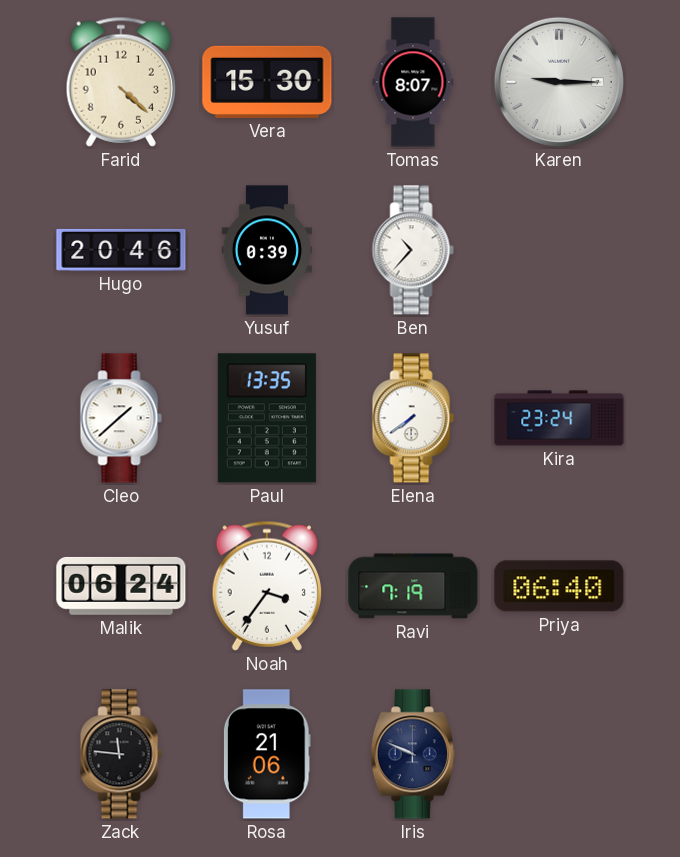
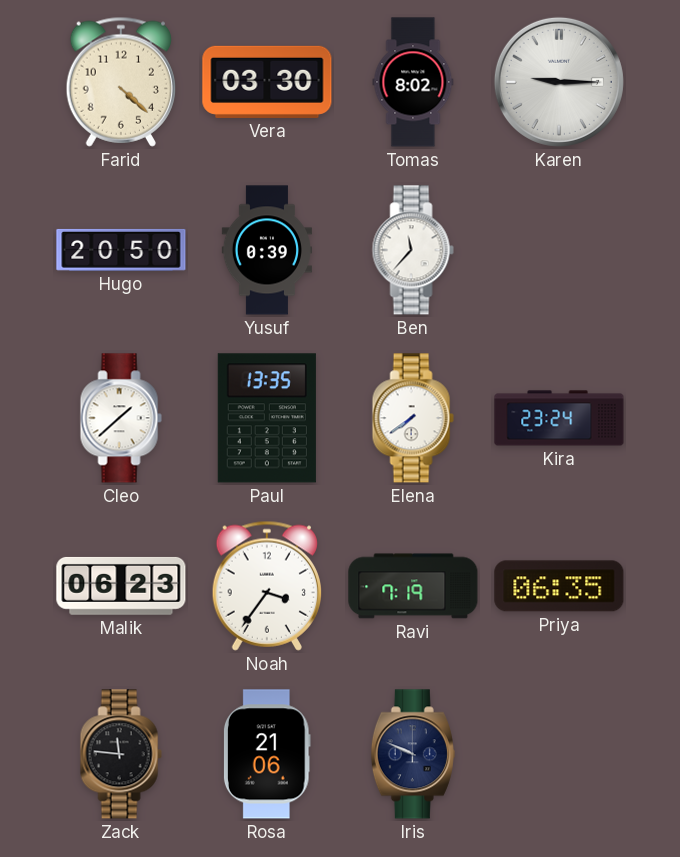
Vera: 15:30 -> 03:30 (267, 82)
Tomas: 8:07 -> 8:02 (413, 82)
Hugo: 20:46 -> 20:50 (121, 250)
Ben: 10:37 -> 11:37 (413, 250)
Malik: 06:24 -> 06:23 (121, 586)
Priya: 06:40 -> 06:35 (559, 586)
